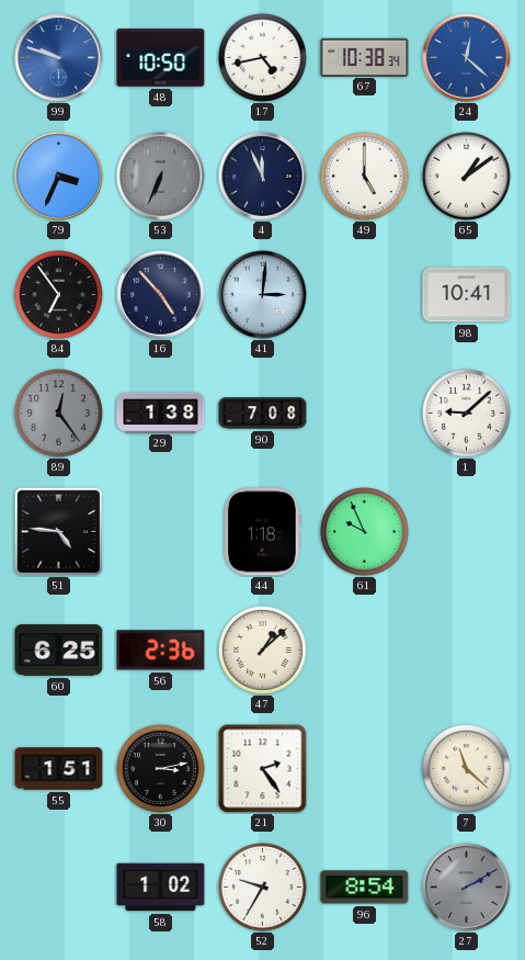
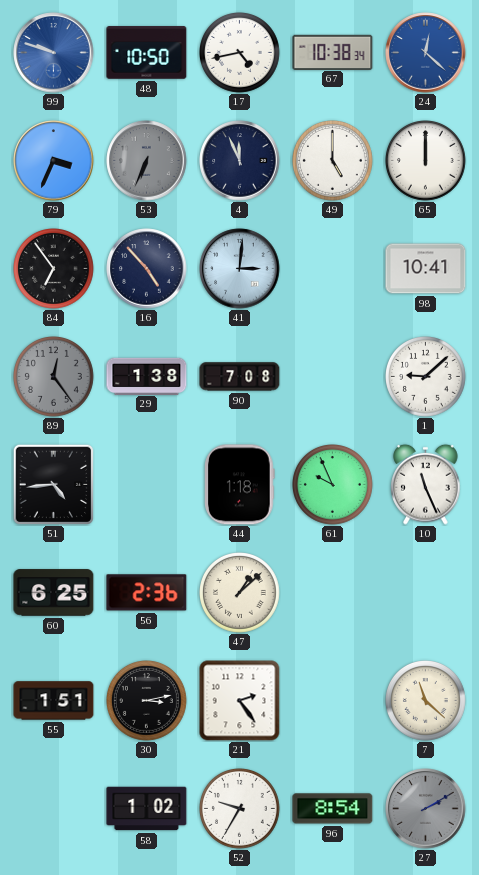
65: 1:09 -> 12:00 (426, 161)
51: 4:46 -> 4:44 (53, 484)
10: none -> 11:26 (426, 484)
